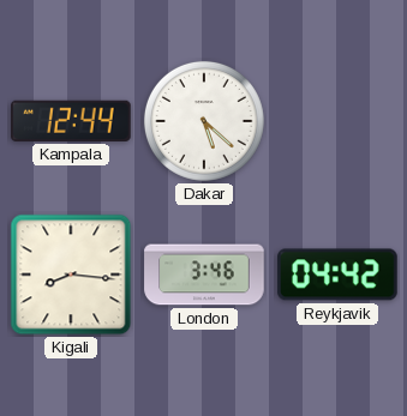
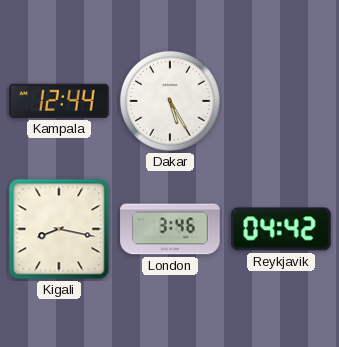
Dakar: 5:22 -> 5:25 (170, 101)
Kigali: 8:16 -> 8:17 (59, 229)
